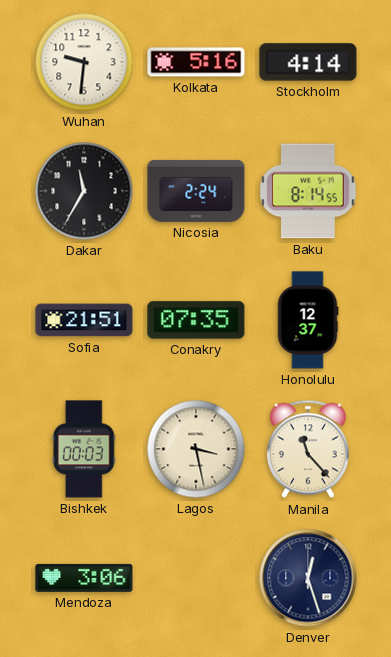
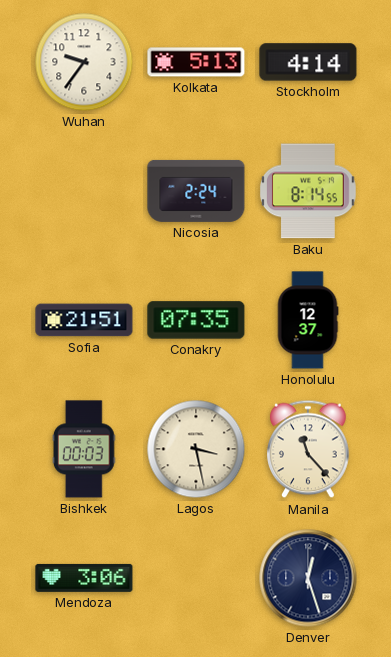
Wuhan: 9:31 -> 9:36 (84, 62)
Kolkata: 5:16 -> 5:13 (196, 62)
Dakar: 11:35 -> none (84, 191)
